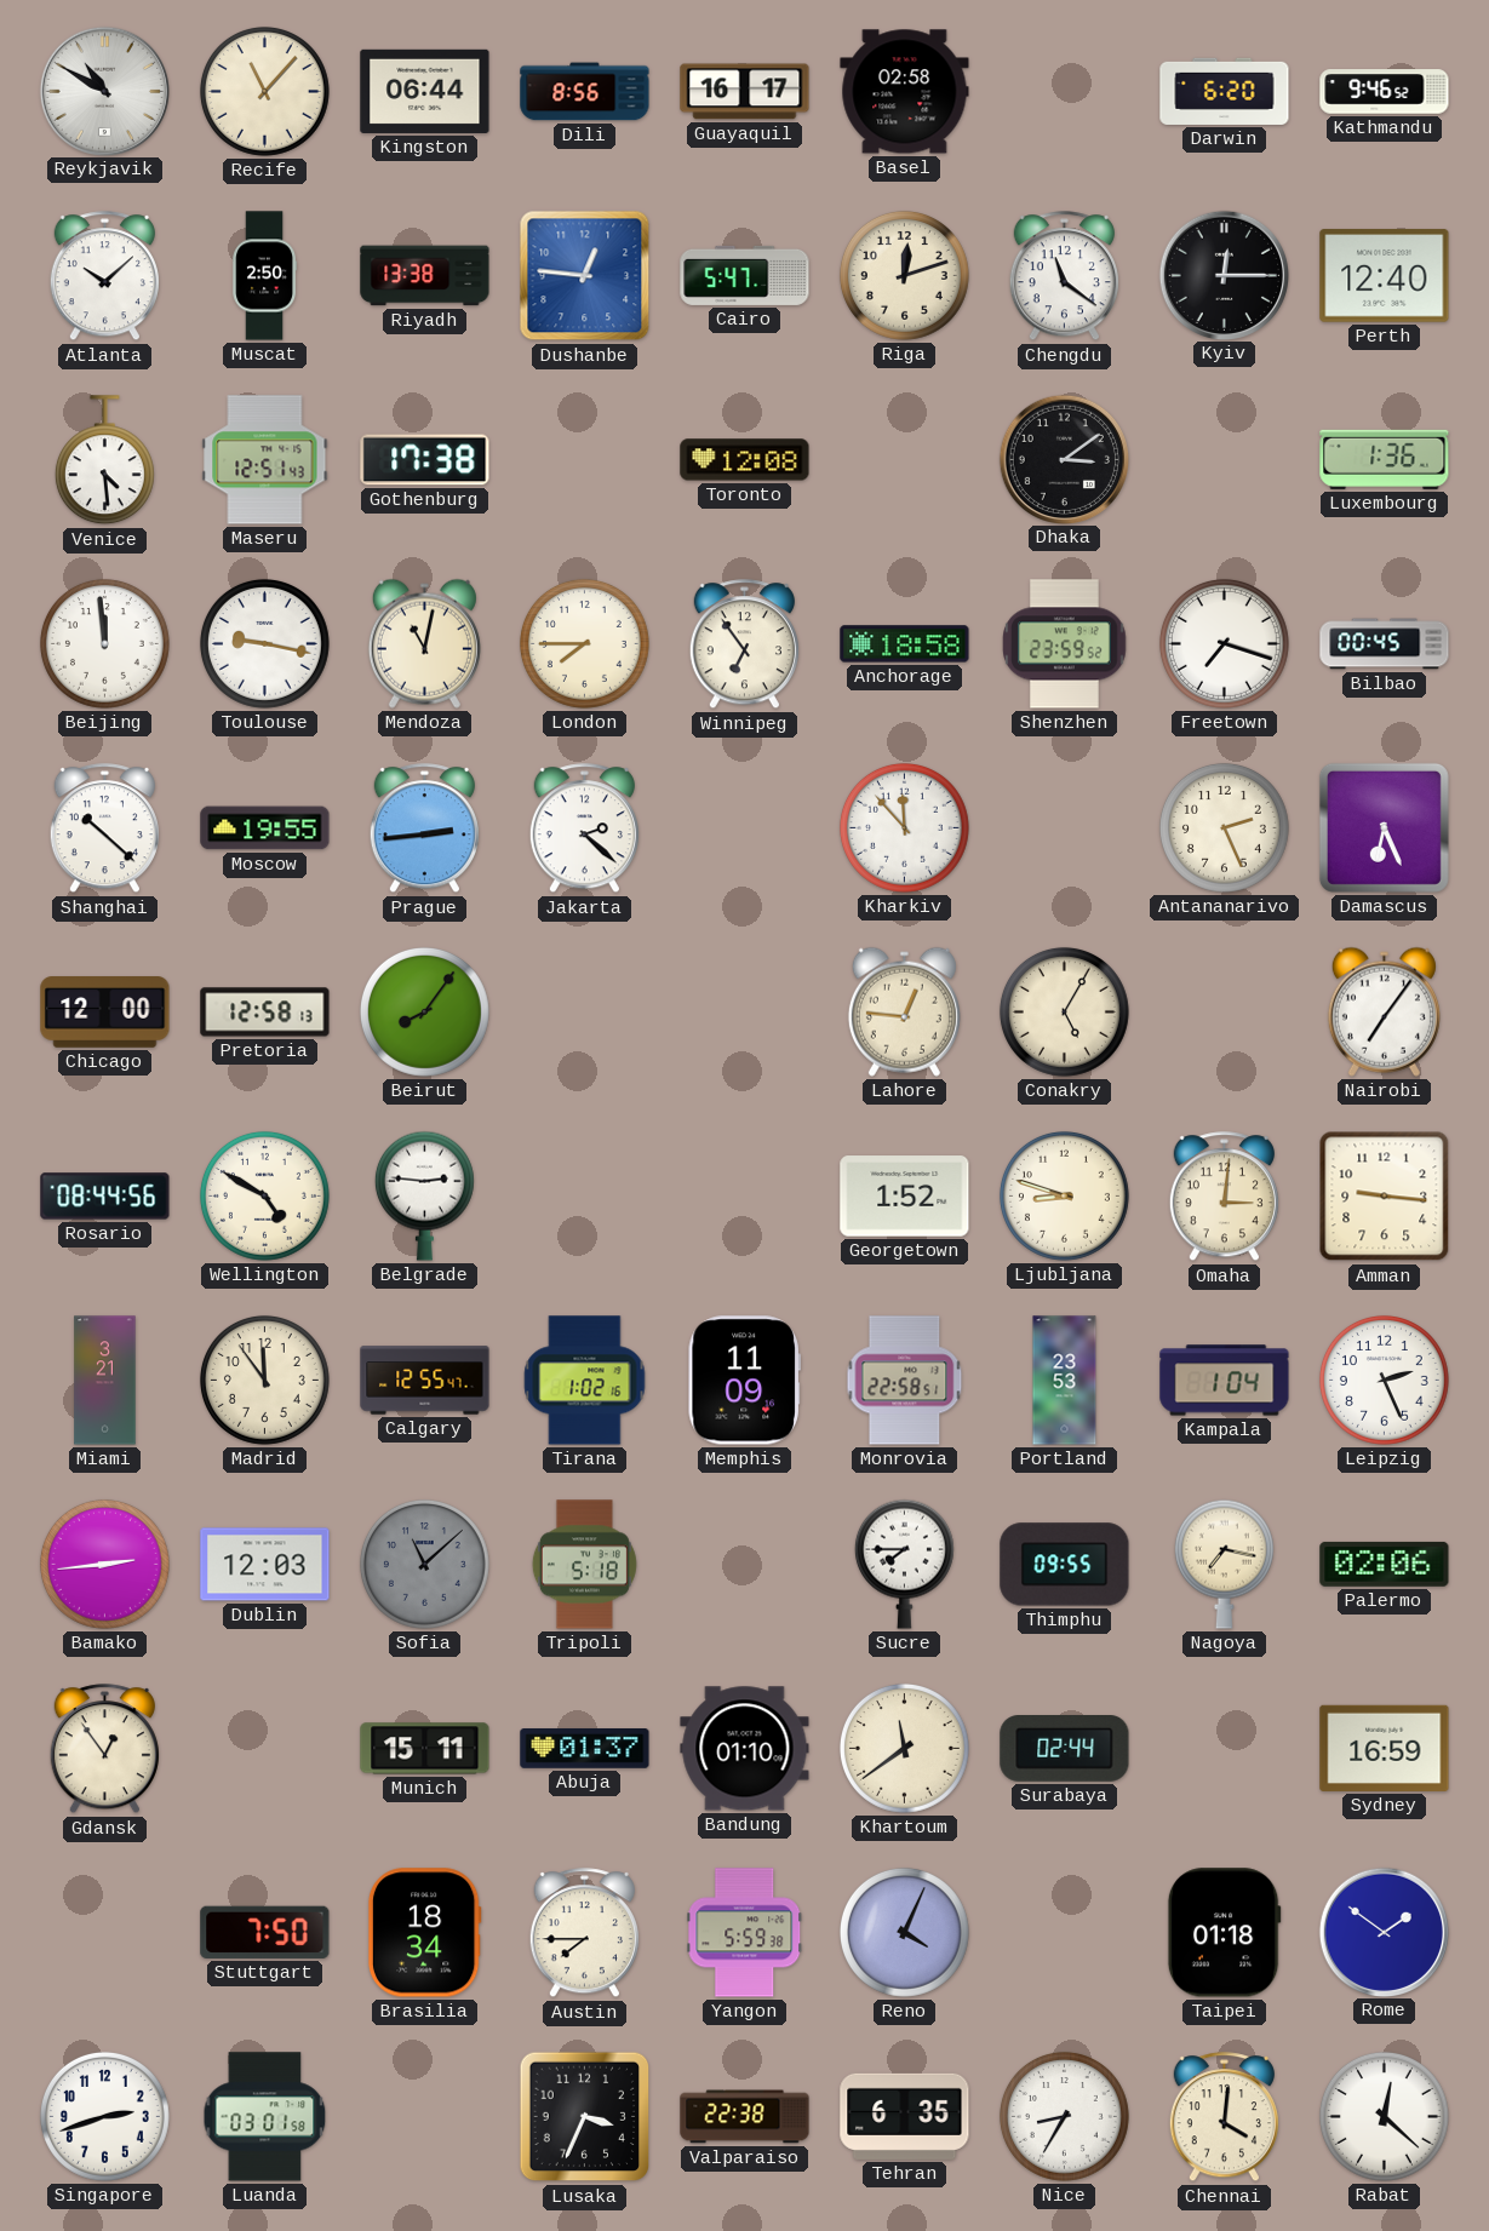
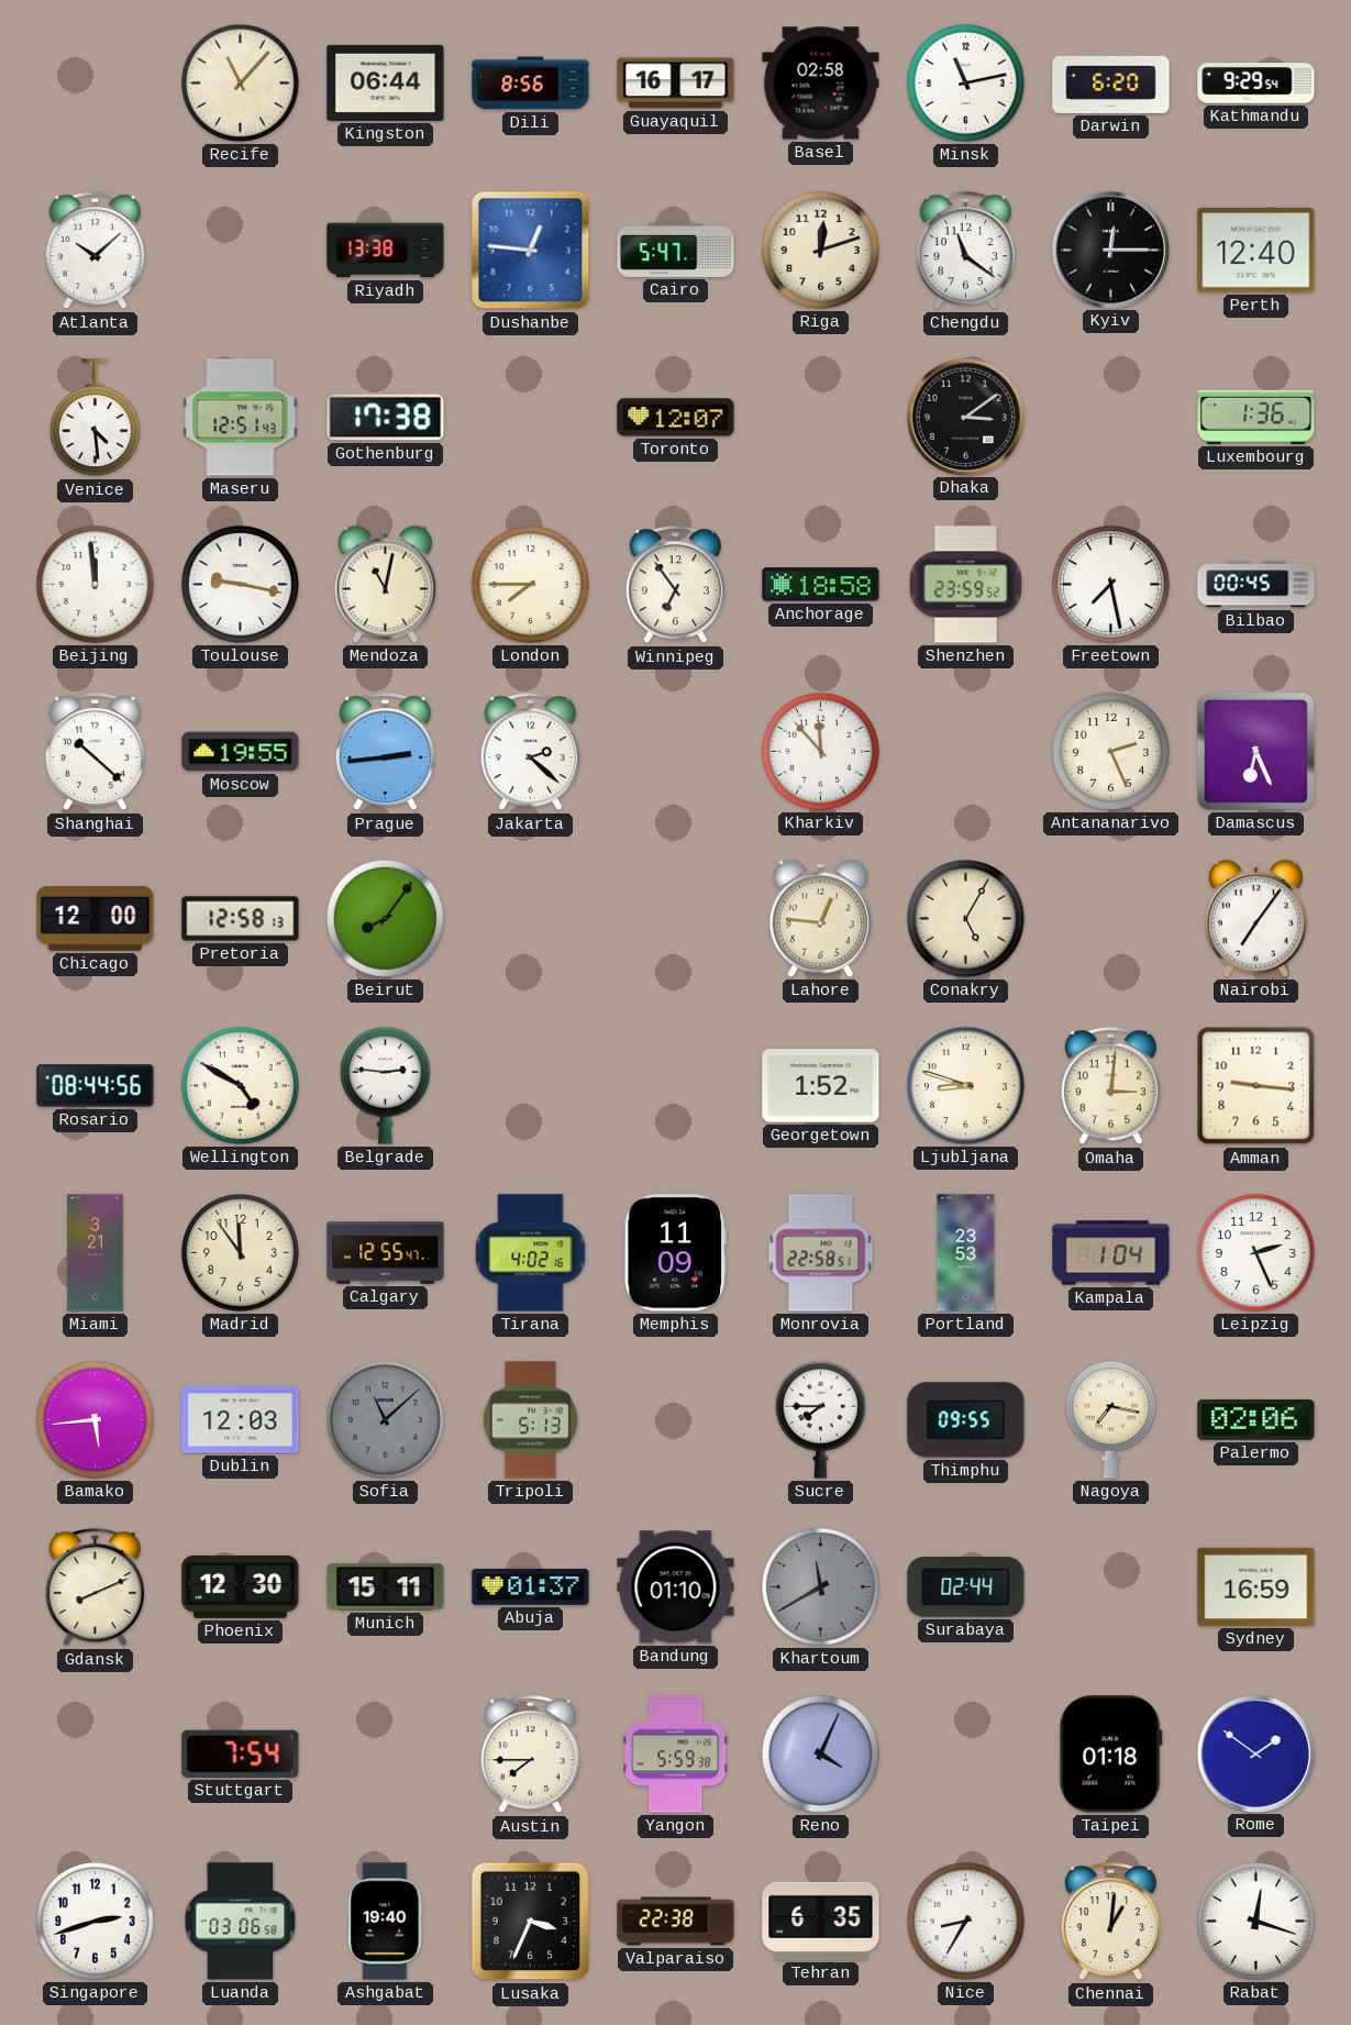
Reykjavik: 10:50 -> none (104, 91)
Minsk: none -> 11:13 (965, 82)
Kathmandu: 9:46 -> 9:29 (1256, 84)
Muscat: 2:50 -> none (264, 276)
Toronto: 12:08 -> 12:07 (676, 418)
Freetown: 7:18 -> 7:28 (1110, 584)
Tirana: 1:02 -> 4:02 (531, 1253)
Bamako: 2:44 -> 5:44 (95, 1419)
Tripoli: 5:18 -> 5:13 (530, 1420)
Gdansk: 12:54 -> 8:11 (95, 1587)
Phoenix: none -> 12:30 (241, 1586)
Khartoum: 11:39 -> 11:40 (820, 1586)
Khartoum dial: cream -> grey (820, 1586)
Stuttgart: 7:50 -> 7:54 (241, 1753)
Brasilia: 18:34 -> none (424, 1933)
Luanda: 03:01 -> 03:06 (241, 1922)
Ashgabat: none -> 19:40 (386, 1922)
Chennai: 4:01 -> 1:01 (1110, 1922)
Rabat: 12:22 -> 12:18 (1255, 1921)
